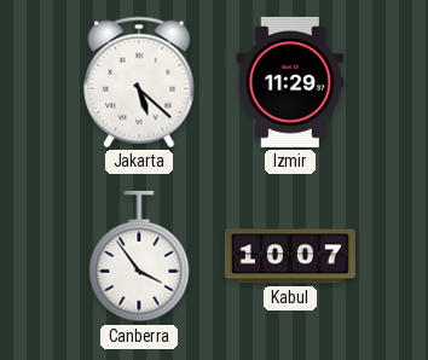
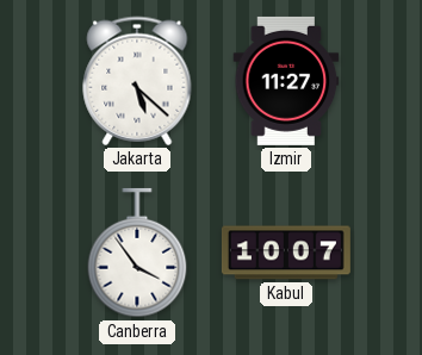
Izmir: 11:29 -> 11:27 (286, 81)
